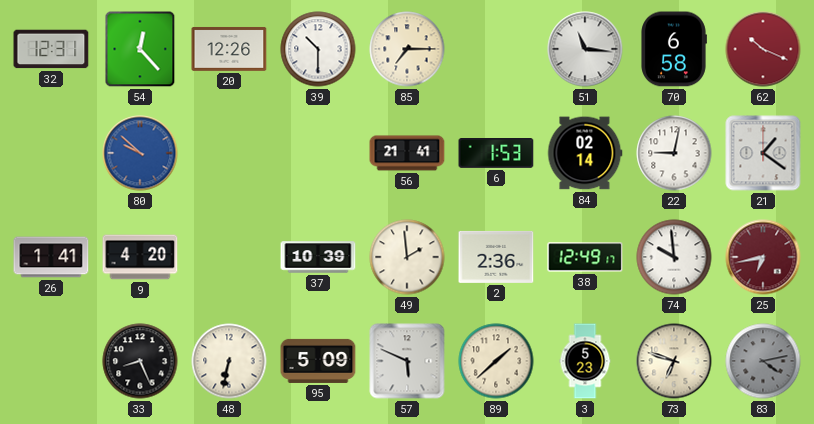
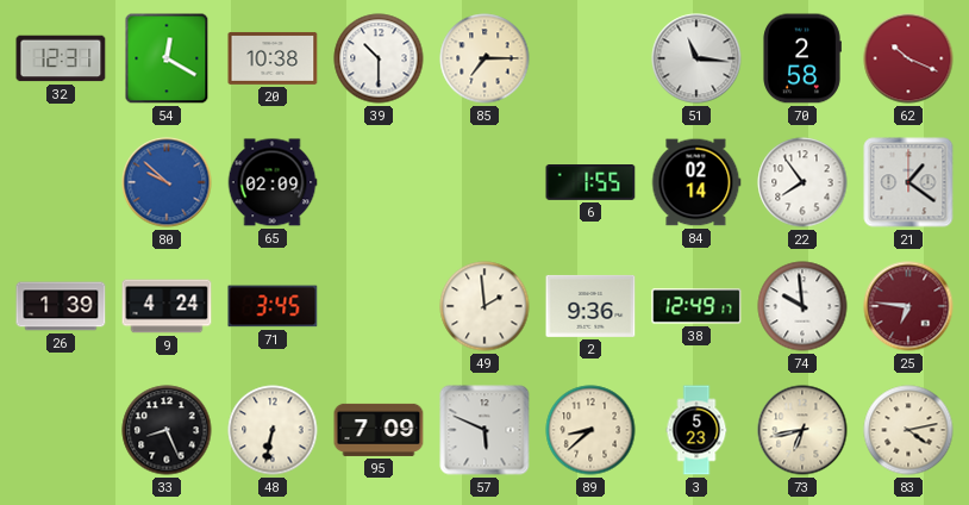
54: 12:23 -> 12:20 (167, 58)
20: 12:26 -> 10:38 (273, 58)
70: 6:58 -> 2:58 (802, 58)
65: none -> 02:09 (273, 182)
56: 21:41 -> none (407, 153)
6: 1:53 -> 1:55 (590, 183)
22: 9:02 -> 7:54 (802, 182)
26: 1:41 -> 1:39 (61, 306)
9: 4:20 -> 4:24 (167, 306)
71: none -> 3:45 (273, 306)
37: 10:39 -> none (318, 257)
2: 2:36 -> 9:36 (590, 306)
25: 6:43 -> 6:46 (908, 306)
95: 5:09 -> 7:09 (379, 430)
89: 1:38 -> 8:38 (590, 430)
73: 6:48 -> 6:43 (802, 430)
83 dial: grey -> cream (908, 430)
